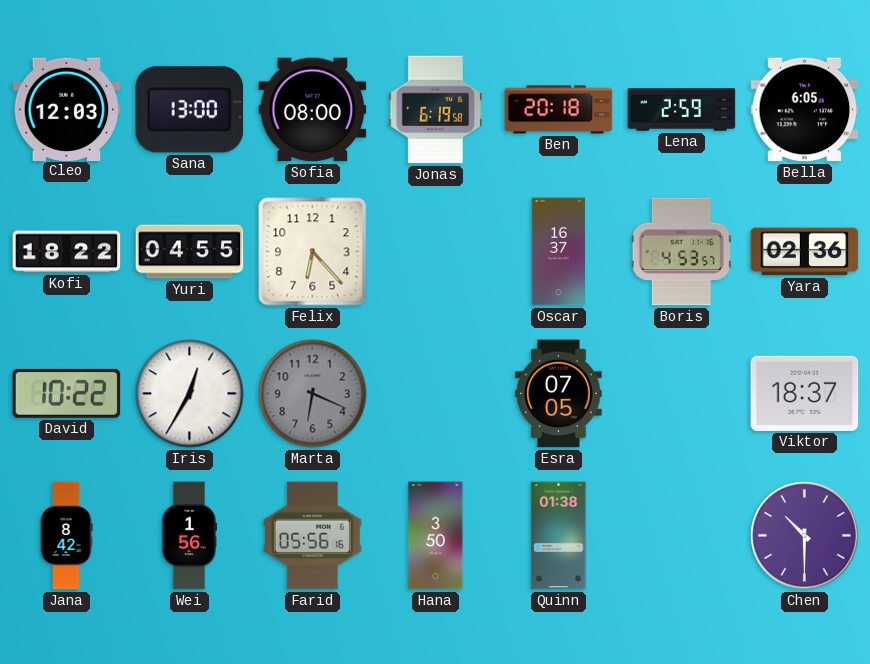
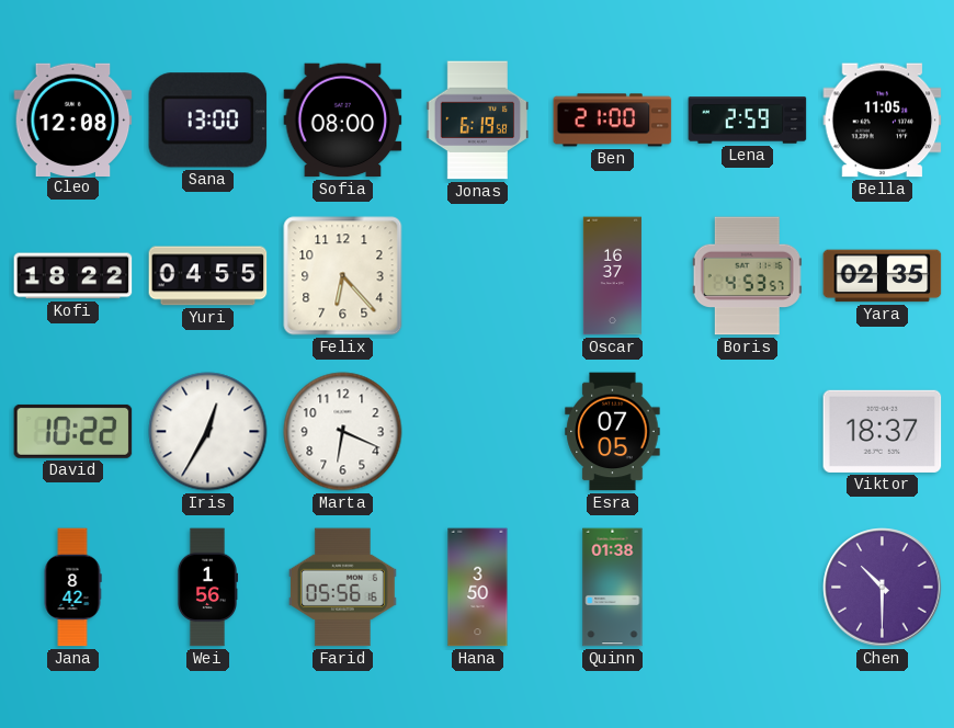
Cleo: 12:03 -> 12:08 (73, 120)
Ben: 20:18 -> 21:00 (613, 121)
Bella: 6:05 -> 11:05 (883, 121)
Yara: 02:36 -> 02:35 (883, 276)
Marta dial: grey -> white (343, 432)
